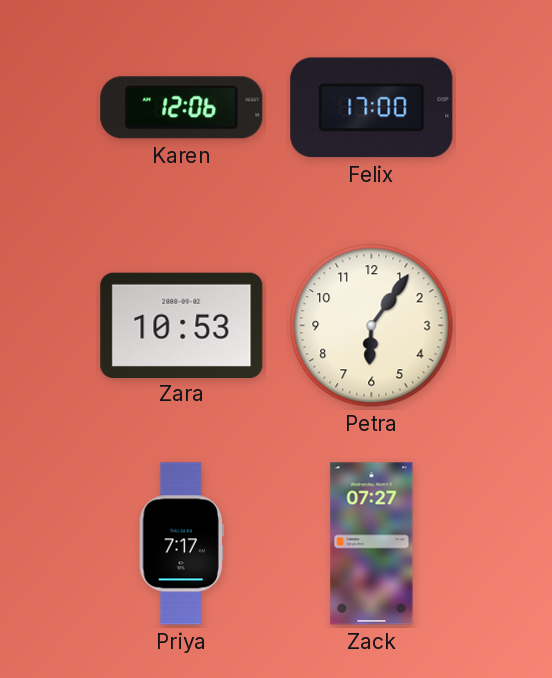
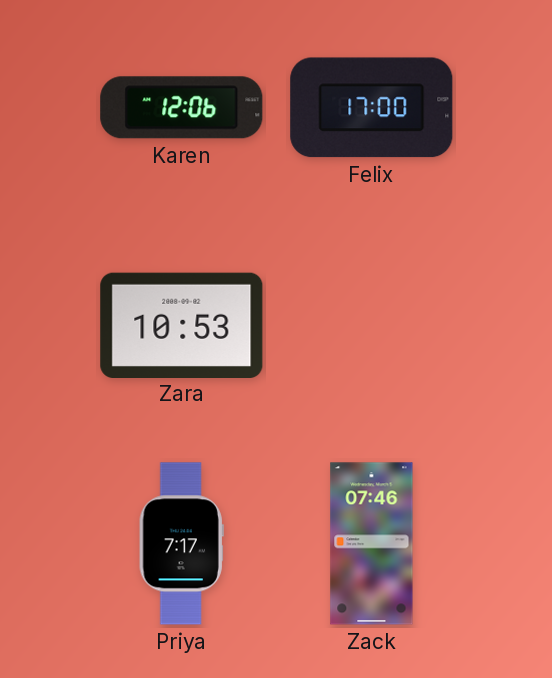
Petra: 6:06 -> none (372, 326)
Zack: 07:27 -> 07:46 (372, 544)
